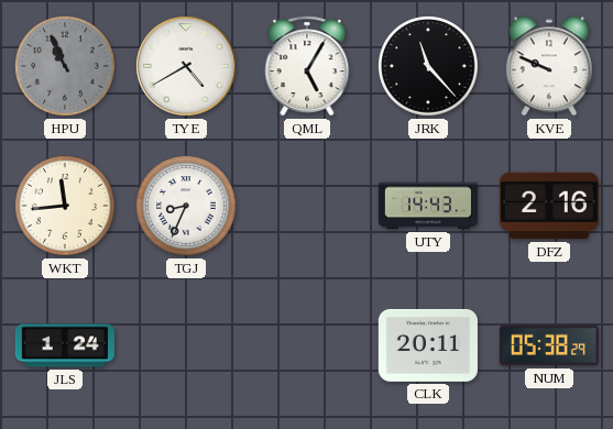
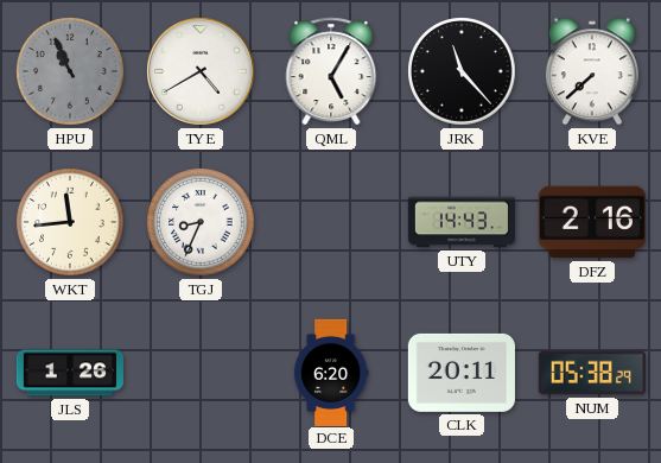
KVE: 9:49 -> 7:38 (592, 71)
JLS: 1:24 -> 1:26 (70, 373)
DCE: none -> 6:20 (331, 372)
